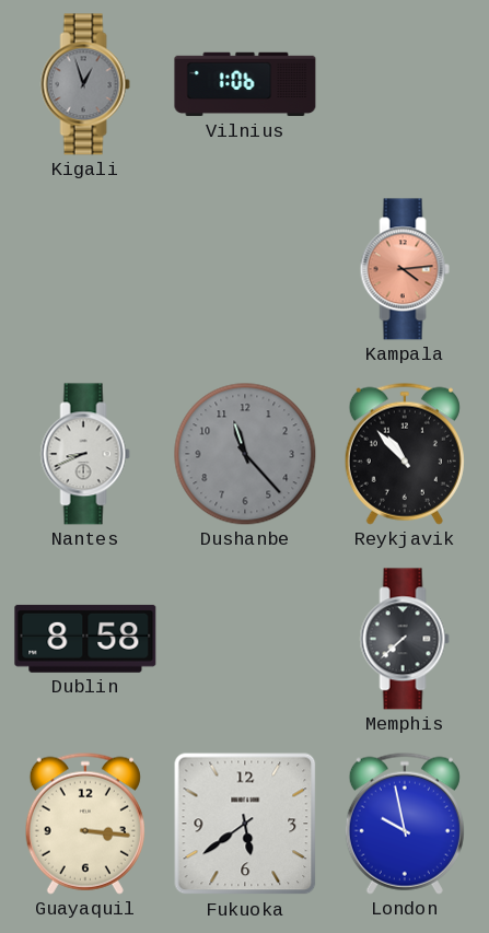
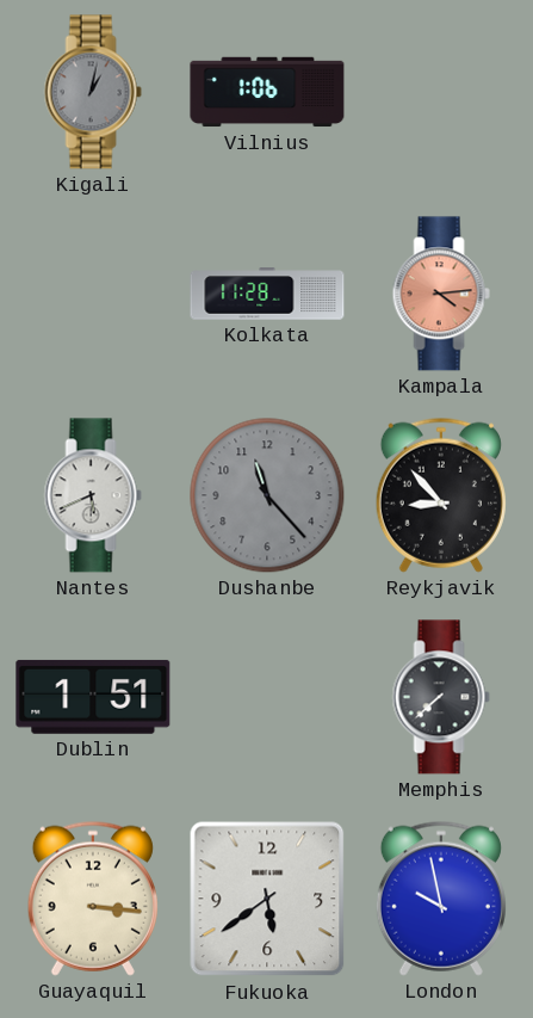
Kigali: 12:57 -> 1:02 (93, 92)
Kolkata: none -> 11:28 (267, 294)
Nantes: 8:41 -> 5:41 (93, 495)
Reykjavik: 10:53 -> 8:53 (441, 495)
Dublin: 8:58 -> 1:51 (93, 697)
